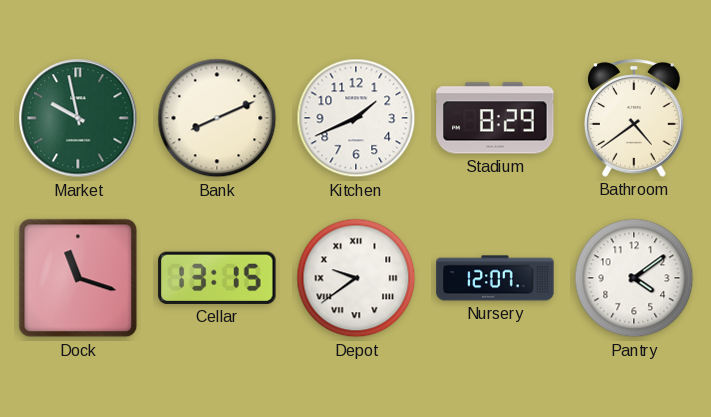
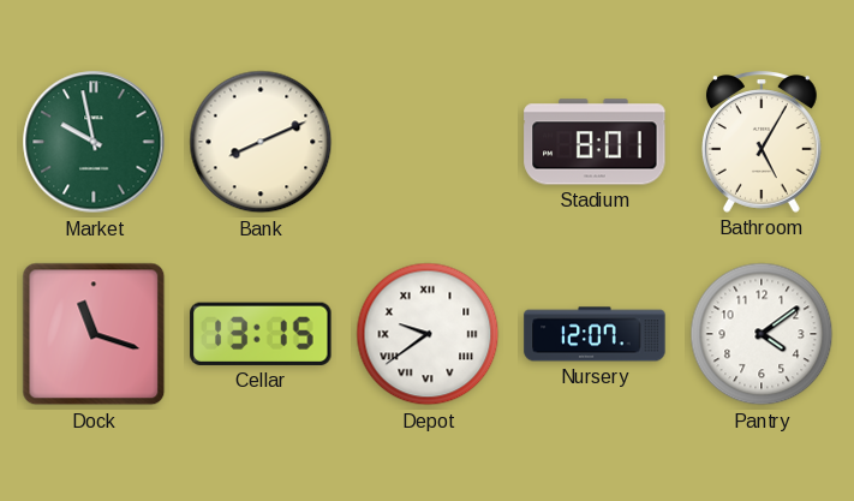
Kitchen: 1:41 -> none (356, 118)
Stadium: 8:29 -> 8:01 (595, 142)
Bathroom: 4:39 -> 5:05 (762, 142)
